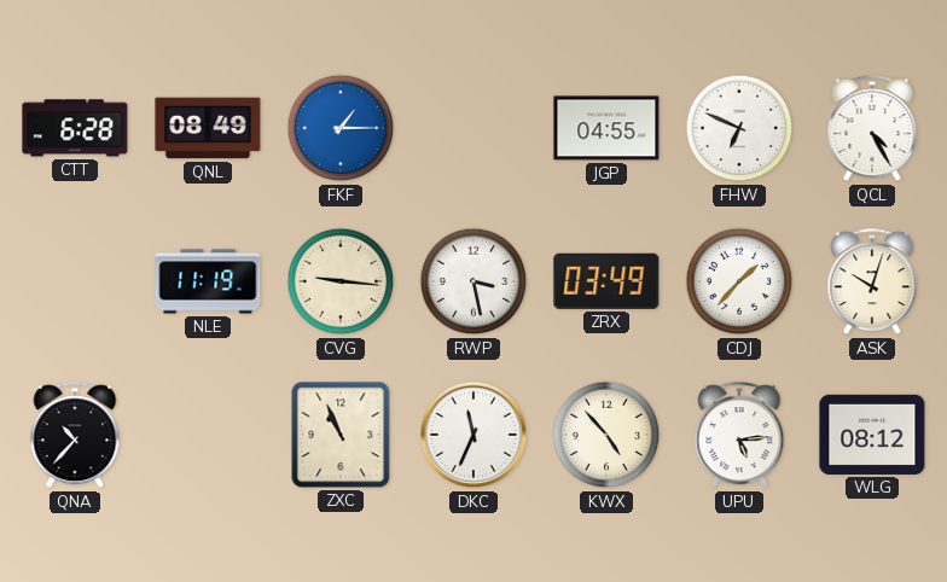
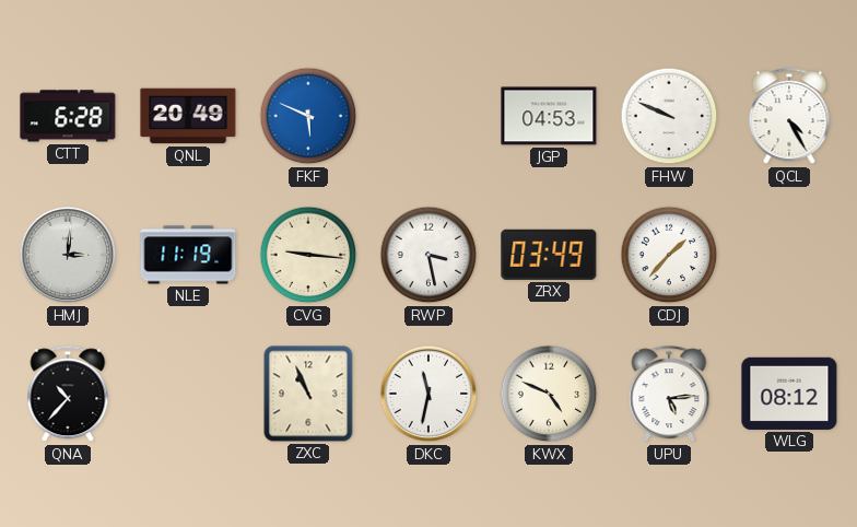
QNL: 08:49 -> 20:49 (188, 116)
FKF: 1:15 -> 5:49 (308, 116)
JGP: 04:55 -> 04:53 (549, 116)
FHW: 6:49 -> 9:49 (669, 116)
HMJ: none -> 3:01 (68, 255)
ASK: 10:03 -> none (872, 283)
DKC: 11:34 -> 11:32 (428, 394)
KWX: 4:53 -> 4:49 (549, 394)
